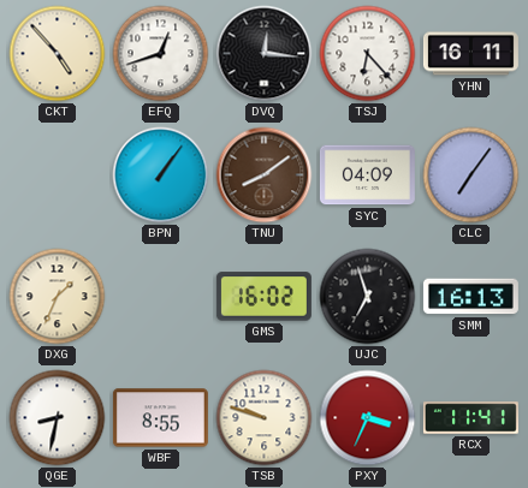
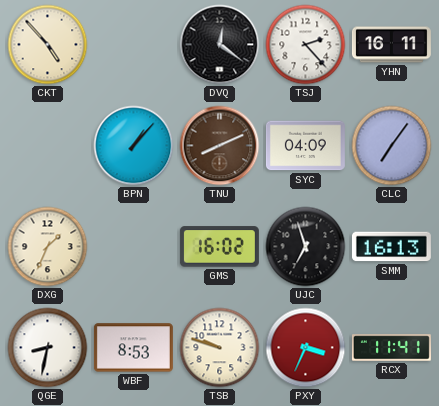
EFQ: 12:42 -> none (161, 54)
DVQ: 12:16 -> 12:21 (220, 45)
TSJ: 6:23 -> 2:23 (306, 45)
BPN: 1:06 -> 1:07 (134, 146)
TNU: 8:09 -> 8:11 (220, 146)
WBF: 8:55 -> 8:53 (133, 348)
